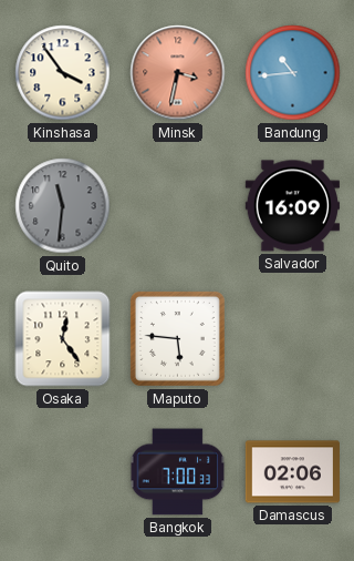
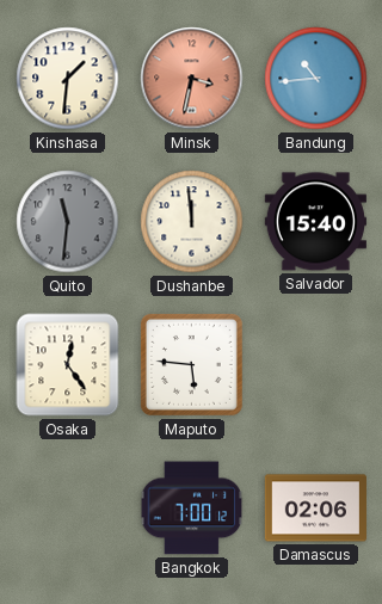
Kinshasa: 3:54 -> 1:31 (68, 79)
Dushanbe: none -> 11:59 (192, 222)
Salvador: 16:09 -> 15:40 (315, 222)
Bangkok: 7:00:33 -> 7:00:12 (192, 509)
